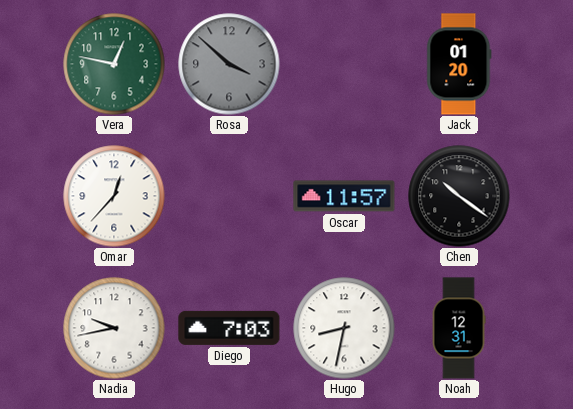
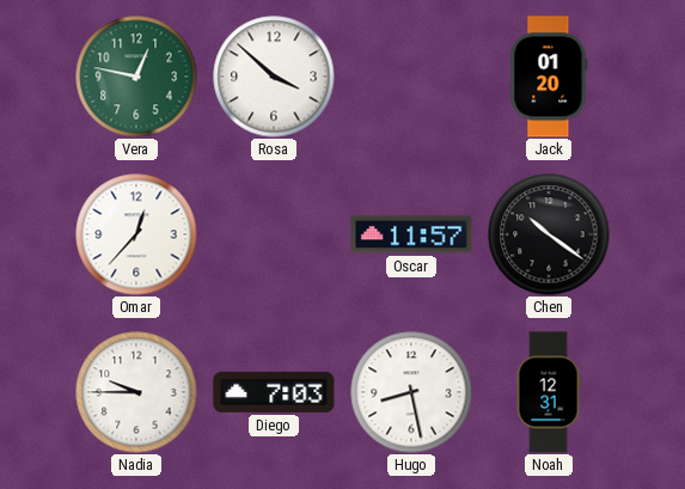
Rosa dial: grey -> white (274, 77)
Nadia: 9:43 -> 9:45 (136, 392)
Hugo: 8:32 -> 8:28 (411, 392)
